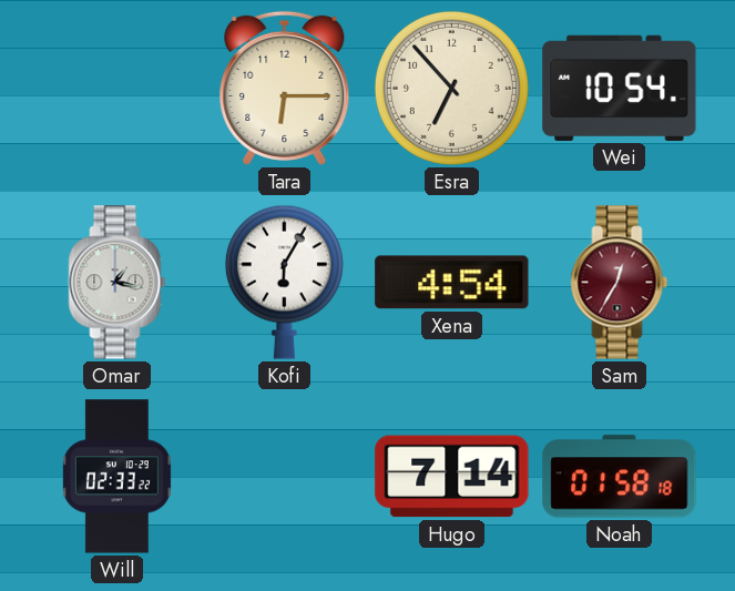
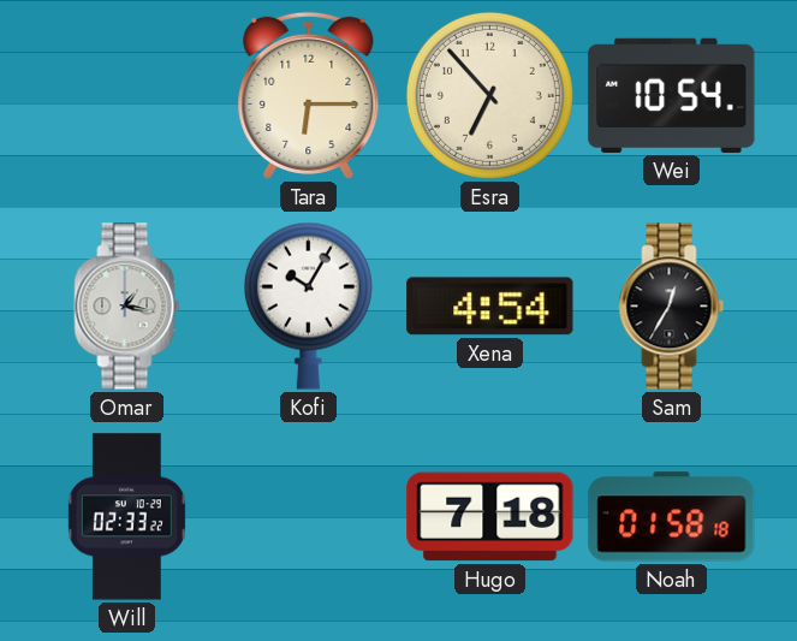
Kofi: 6:05 -> 10:05 (308, 305)
Sam dial: burgundy -> black (672, 307)
Hugo: 7:14 -> 7:18 (490, 517)
